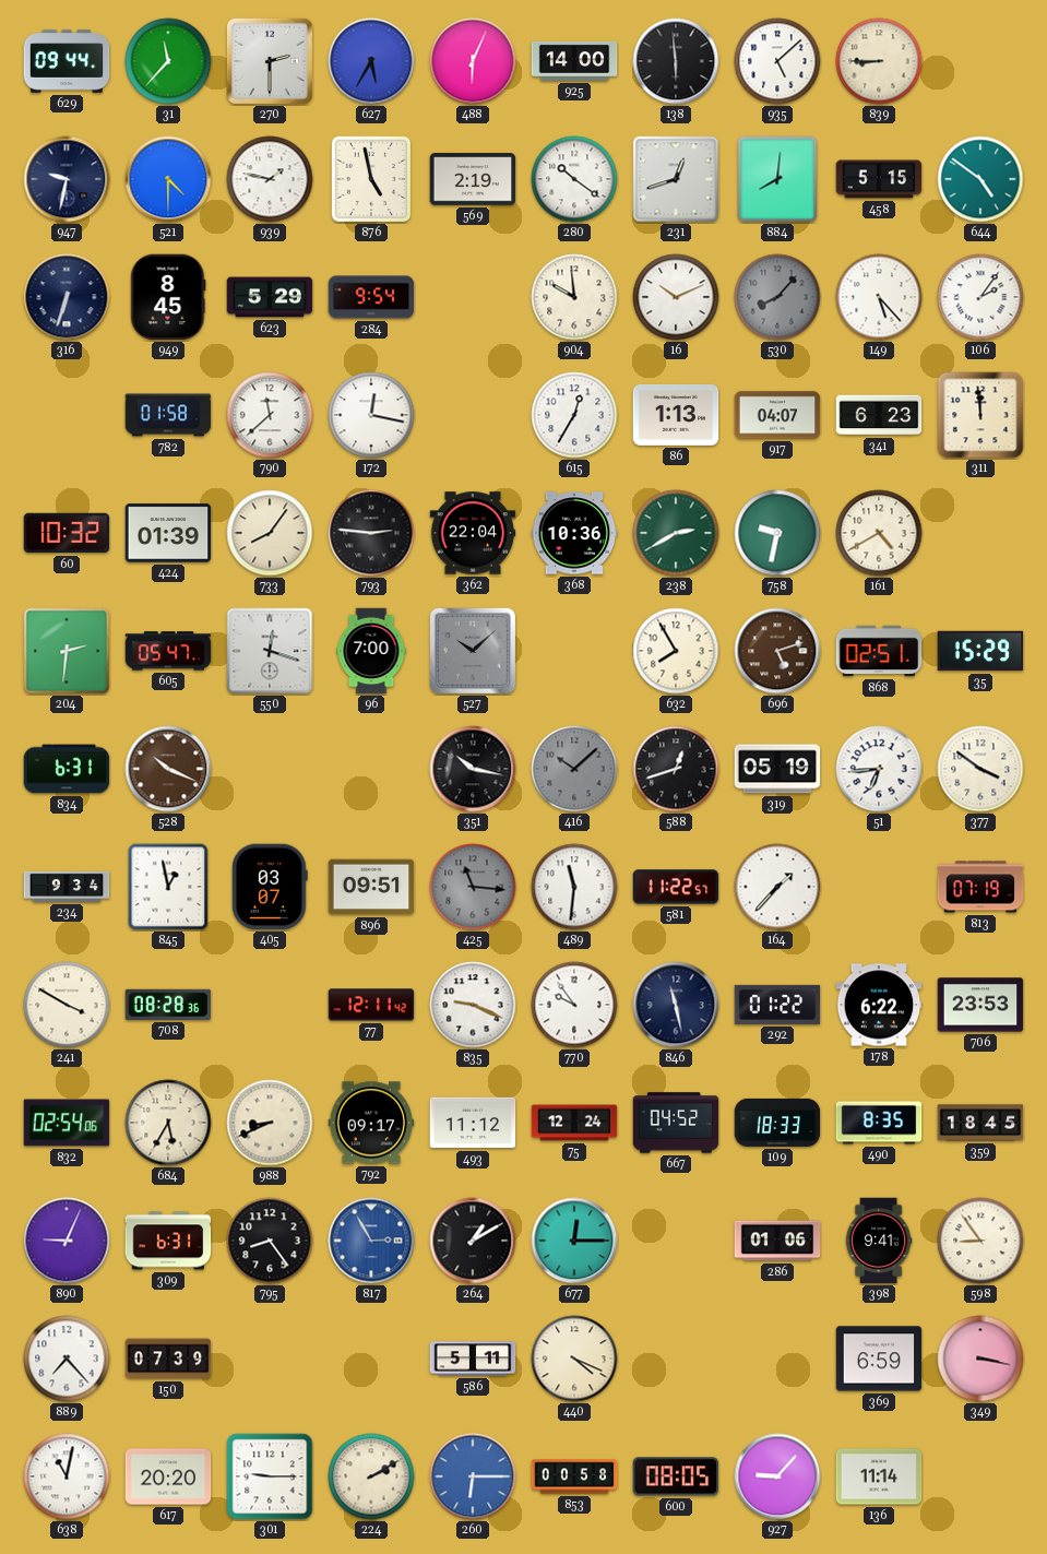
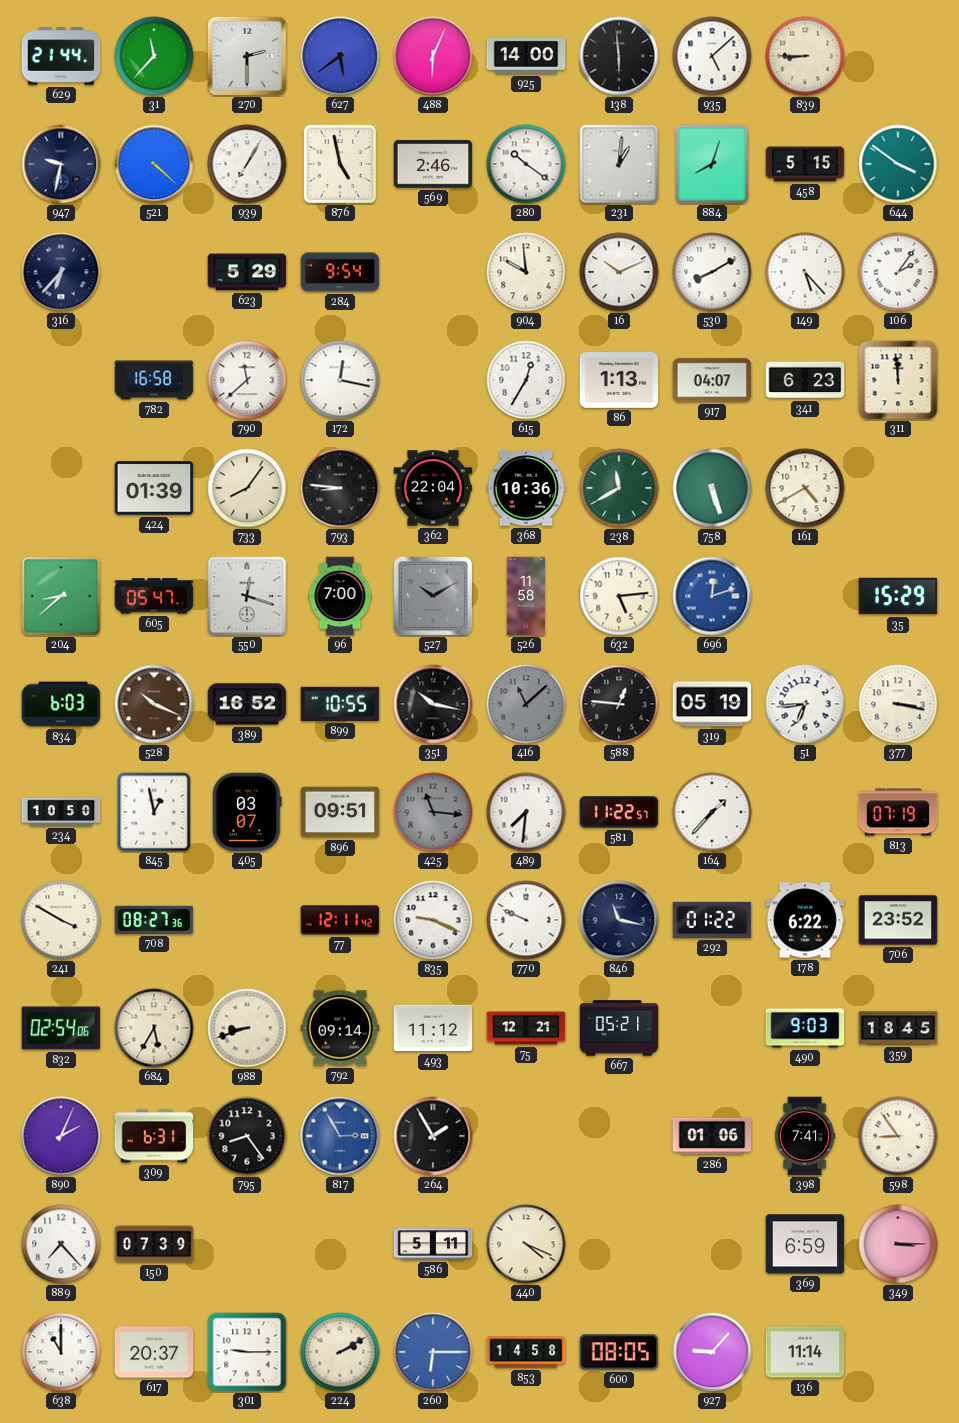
629: 09:44 -> 21:44 (61, 56)
627: 5:35 -> 5:39 (340, 56)
521: 4:30 -> 4:22 (154, 164)
939: 1:47 -> 7:05 (247, 164)
569: 2:19 -> 2:46 (433, 164)
231: 12:42 -> 1:01 (619, 164)
884: 8:01 -> 8:03 (712, 164)
644: 4:51 -> 3:51 (898, 164)
316: 6:33 -> 6:37 (61, 272)
949: 8:45 -> none (168, 297)
530: 8:07 -> 8:10 (712, 272)
530 dial: grey -> white (712, 272)
782: 01:58 -> 16:58 (154, 380)
60: 10:32 -> none (67, 533)
793: 2:46 -> 8:46 (340, 488)
238: 2:40 -> 11:40 (619, 488)
758: 9:32 -> 5:27 (712, 488)
204: 2:31 -> 8:38 (61, 596)
527: 10:08 -> 10:10 (433, 596)
526: none -> 11:58 (526, 596)
632: 7:55 -> 5:14 (619, 596)
696: 5:12 -> 12:12 (712, 596)
696 dial: brown -> blue (712, 596)
868: 02:51 -> none (879, 651)
834: 6:31 -> 6:03 (61, 704)
389: none -> 16:52 (247, 704)
899: none -> 10:55 (340, 704)
416: 10:08 -> 11:08 (526, 704)
588: 12:42 -> 12:46 (619, 704)
377: 3:51 -> 3:17 (898, 704)
234: 9:34 -> 10:50 (61, 812)
489: 11:31 -> 7:31 (526, 812)
708: 08:28 -> 08:27 (154, 920)
770: 9:54 -> 9:49 (526, 920)
846: 11:28 -> 11:17 (619, 920)
706: 23:53 -> 23:52 (898, 920)
988: 8:41 -> 8:42 (247, 1028)
792: 09:17 -> 09:14 (340, 1028)
75: 12:24 -> 12:21 (526, 1028)
667: 04:52 -> 05:21 (619, 1028)
109: 18:33 -> none (777, 1123)
490: 8:35 -> 9:03 (805, 1028)
890: 9:04 -> 2:04 (61, 1136)
264: 1:10 -> 1:55 (433, 1136)
677: 12:15 -> none (574, 1241)
398: 9:41 -> 7:41 (805, 1136)
349: 3:17 -> 3:15 (898, 1244)
638: 11:02 -> 11:00 (61, 1352)
617: 20:20 -> 20:37 (154, 1352)
853: 00:58 -> 14:58 (526, 1352)
